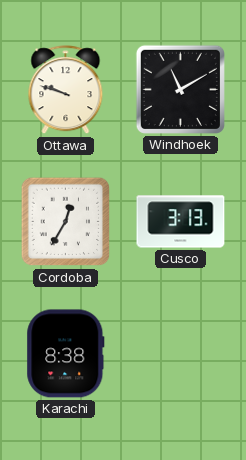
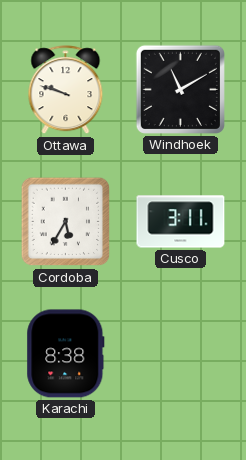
Cordoba: 12:35 -> 5:35 (66, 222)
Cusco: 3:13 -> 3:11 (181, 222)
